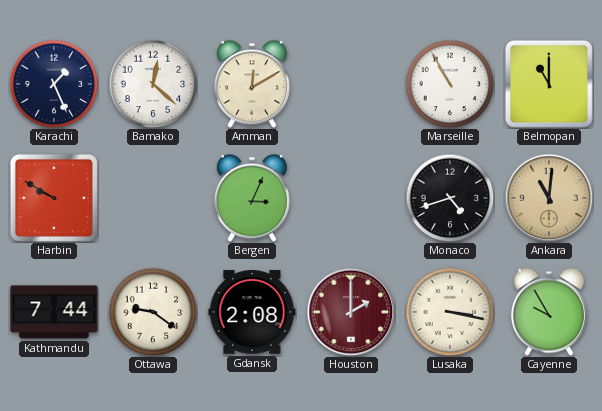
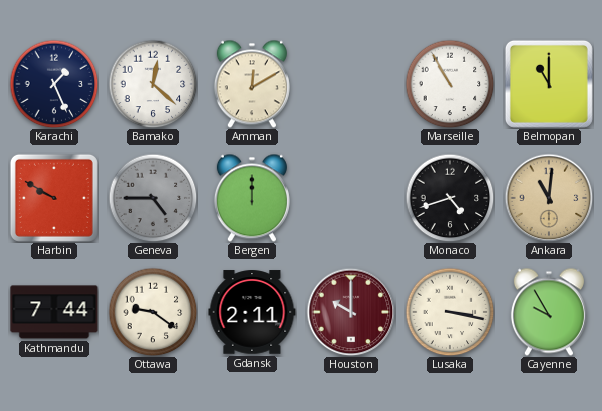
Geneva: none -> 4:45 (153, 198)
Bergen: 3:04 -> 12:00 (252, 198)
Gdansk: 2:08 -> 2:11 (252, 312)
Houston: 2:00 -> 10:00 (351, 312)
